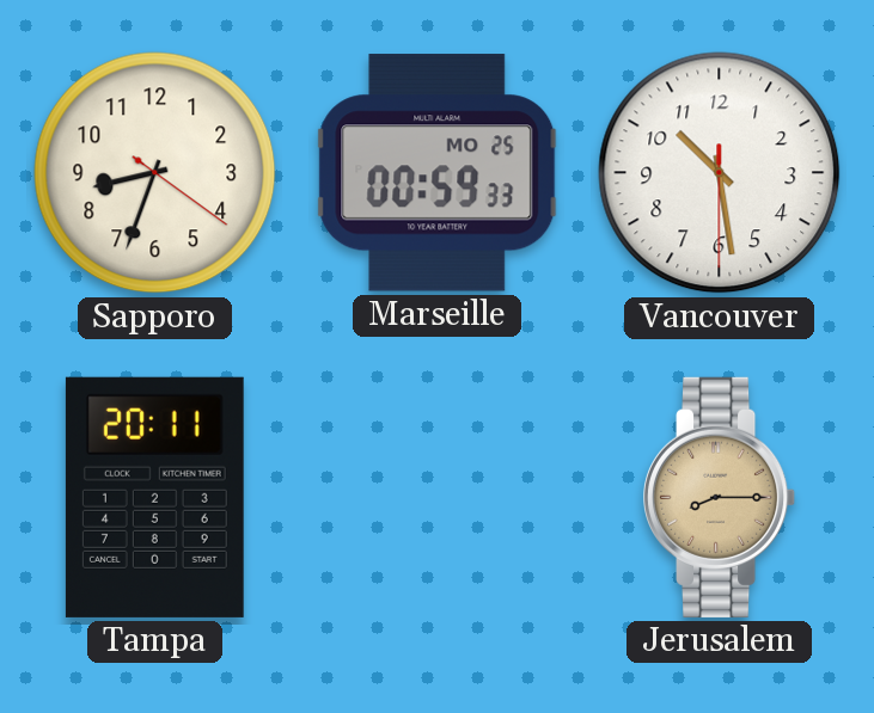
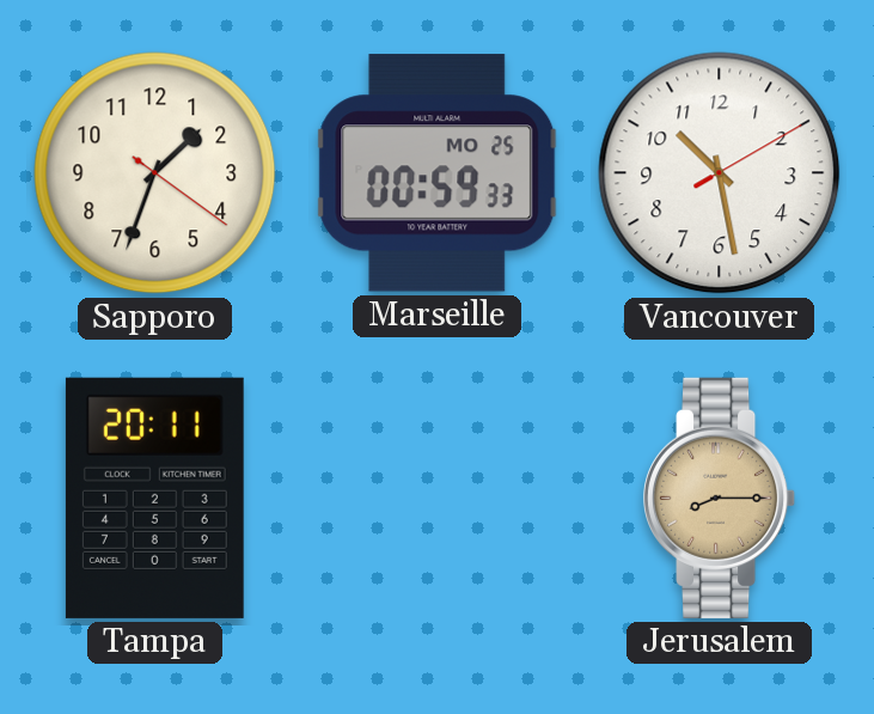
Sapporo: 8:33 -> 1:33 (155, 173)
Vancouver: 10:28:30 -> 10:28:10 (720, 173)
